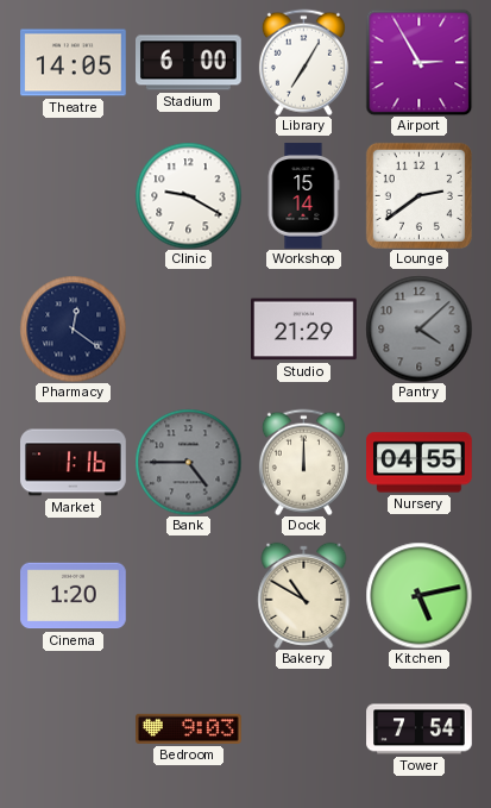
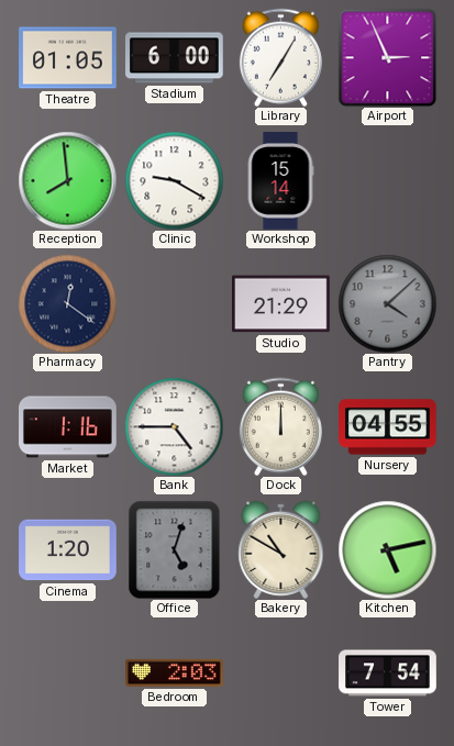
Theatre: 14:05 -> 01:05 (68, 58)
Airport: 2:55 -> 2:56 (387, 57)
Reception: none -> 7:59 (67, 180)
Lounge: 2:39 -> none (418, 195)
Bank dial: grey -> white (174, 426)
Office: none -> 5:03 (175, 549)
Bedroom: 9:03 -> 2:03 (175, 672)
